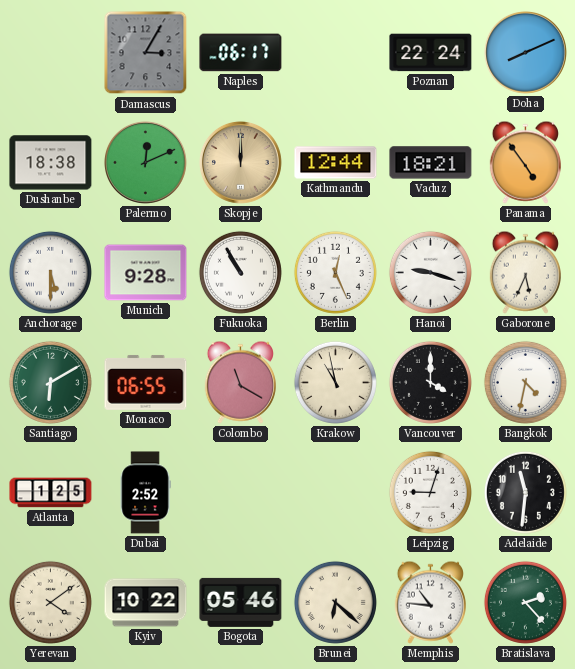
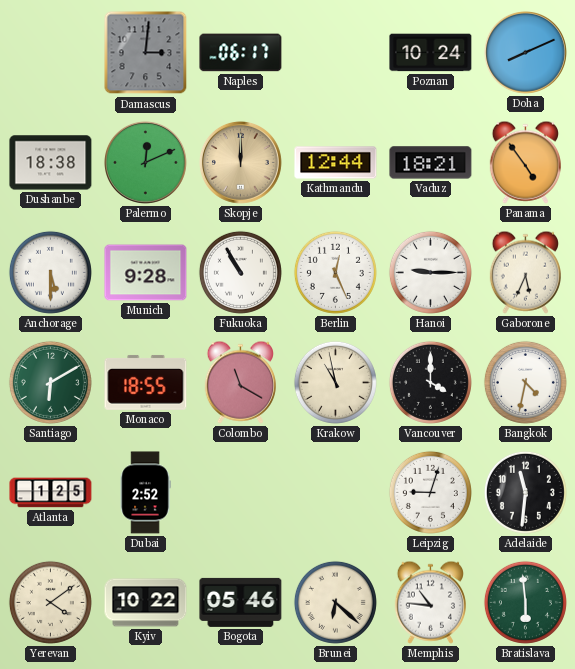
Damascus: 3:05 -> 3:01 (146, 53)
Poznan: 22:24 -> 10:24 (431, 53)
Hanoi: 9:18 -> 9:15 (430, 272)
Monaco: 06:55 -> 18:55 (146, 382)
Bratislava: 2:23 -> 5:59 (525, 602)
